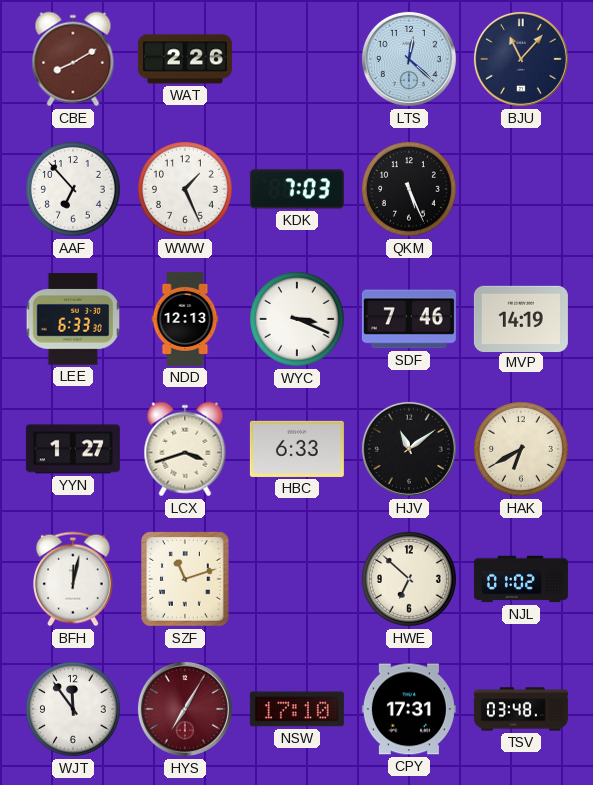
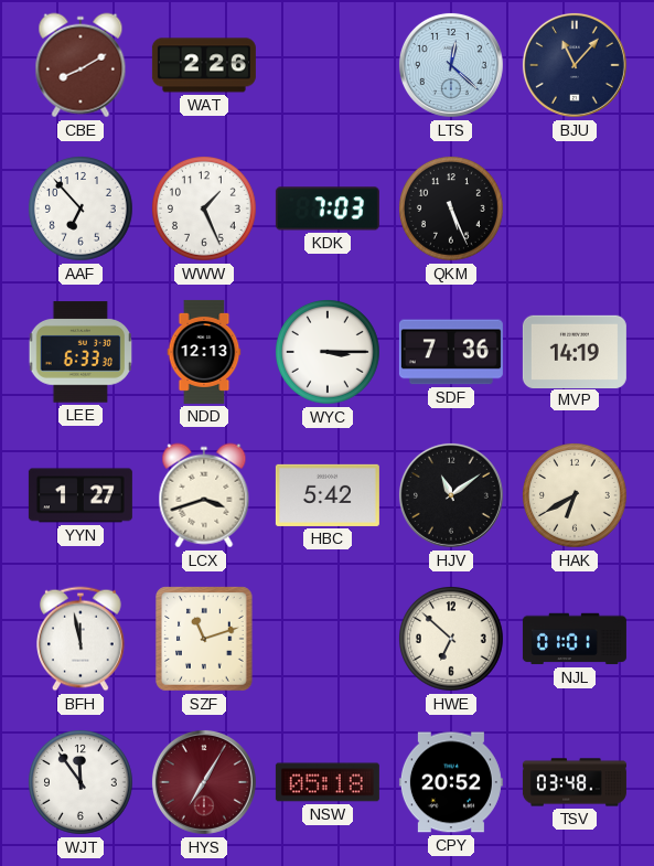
WYC: 3:19 -> 3:15 (329, 353)
SDF: 7:46 -> 7:36 (451, 352)
HBC: 6:33 -> 5:42 (328, 495)
BFH: 12:02 -> 11:58 (82, 639)
NJL: 01:02 -> 01:01 (575, 639)
NSW: 17:10 -> 05:18 (328, 782)
CPY: 17:31 -> 20:52 (451, 782)
